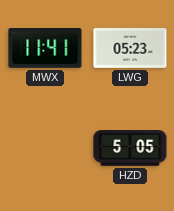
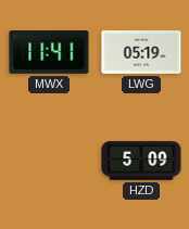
LWG: 05:23 -> 05:19 (141, 53)
HZD: 5:05 -> 5:09 (141, 161)
